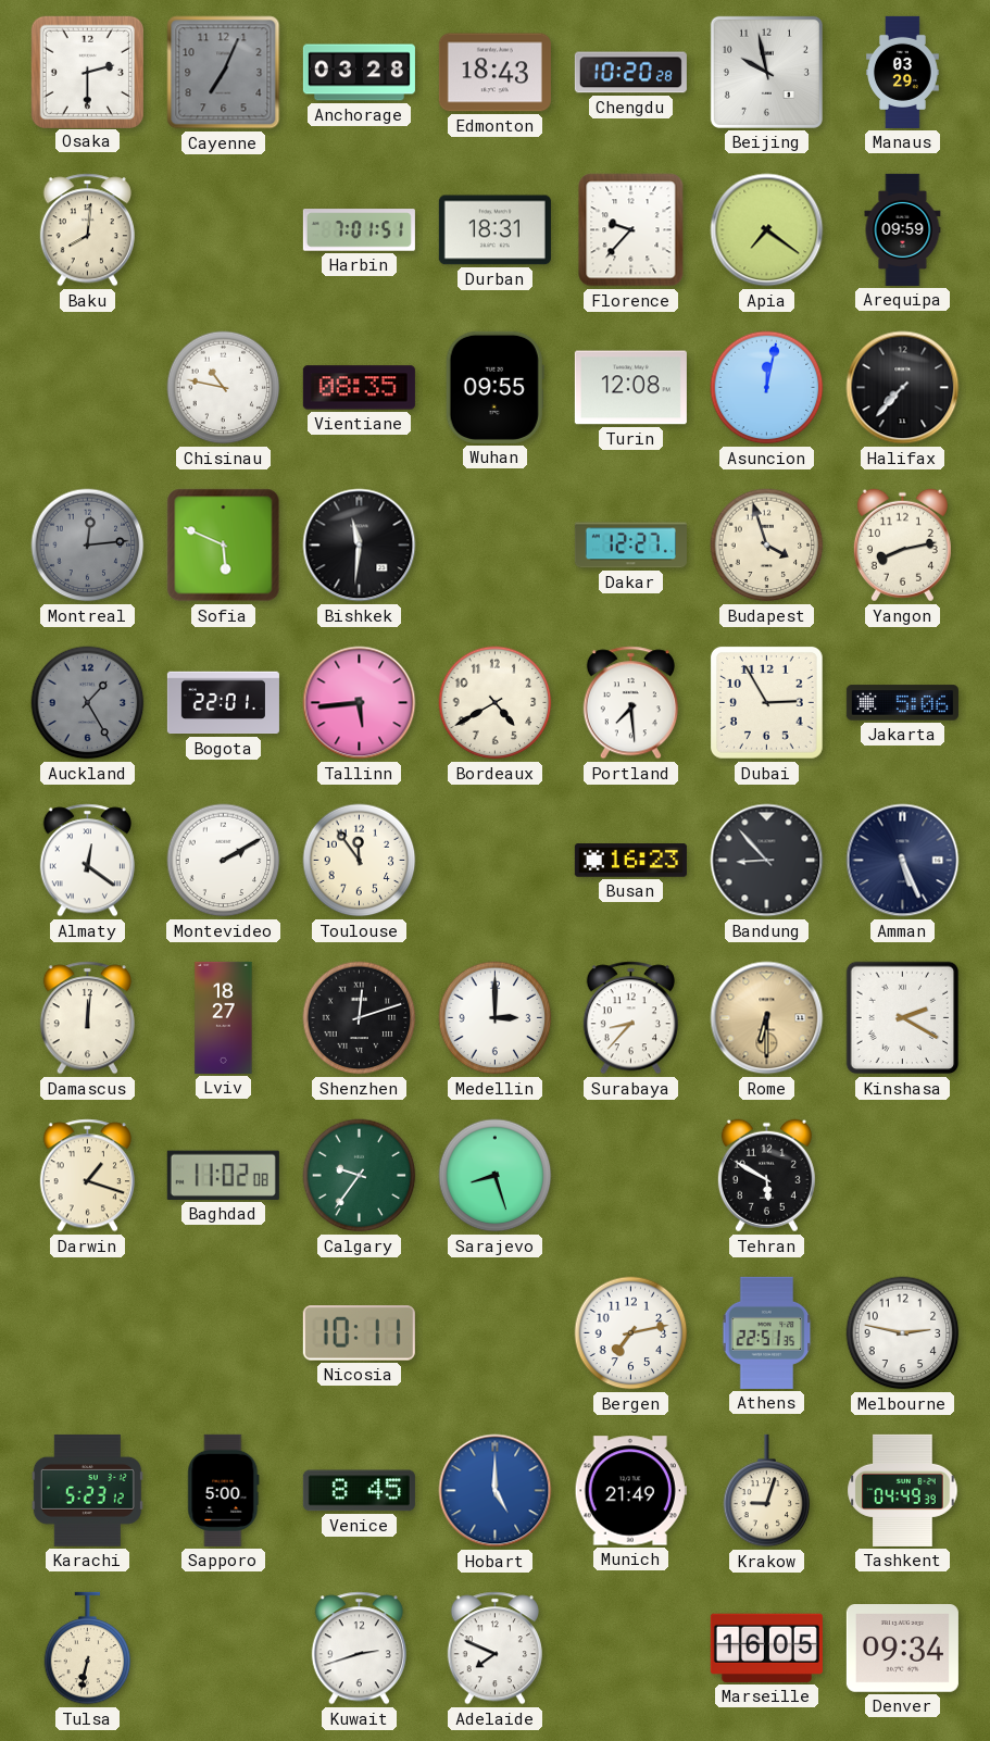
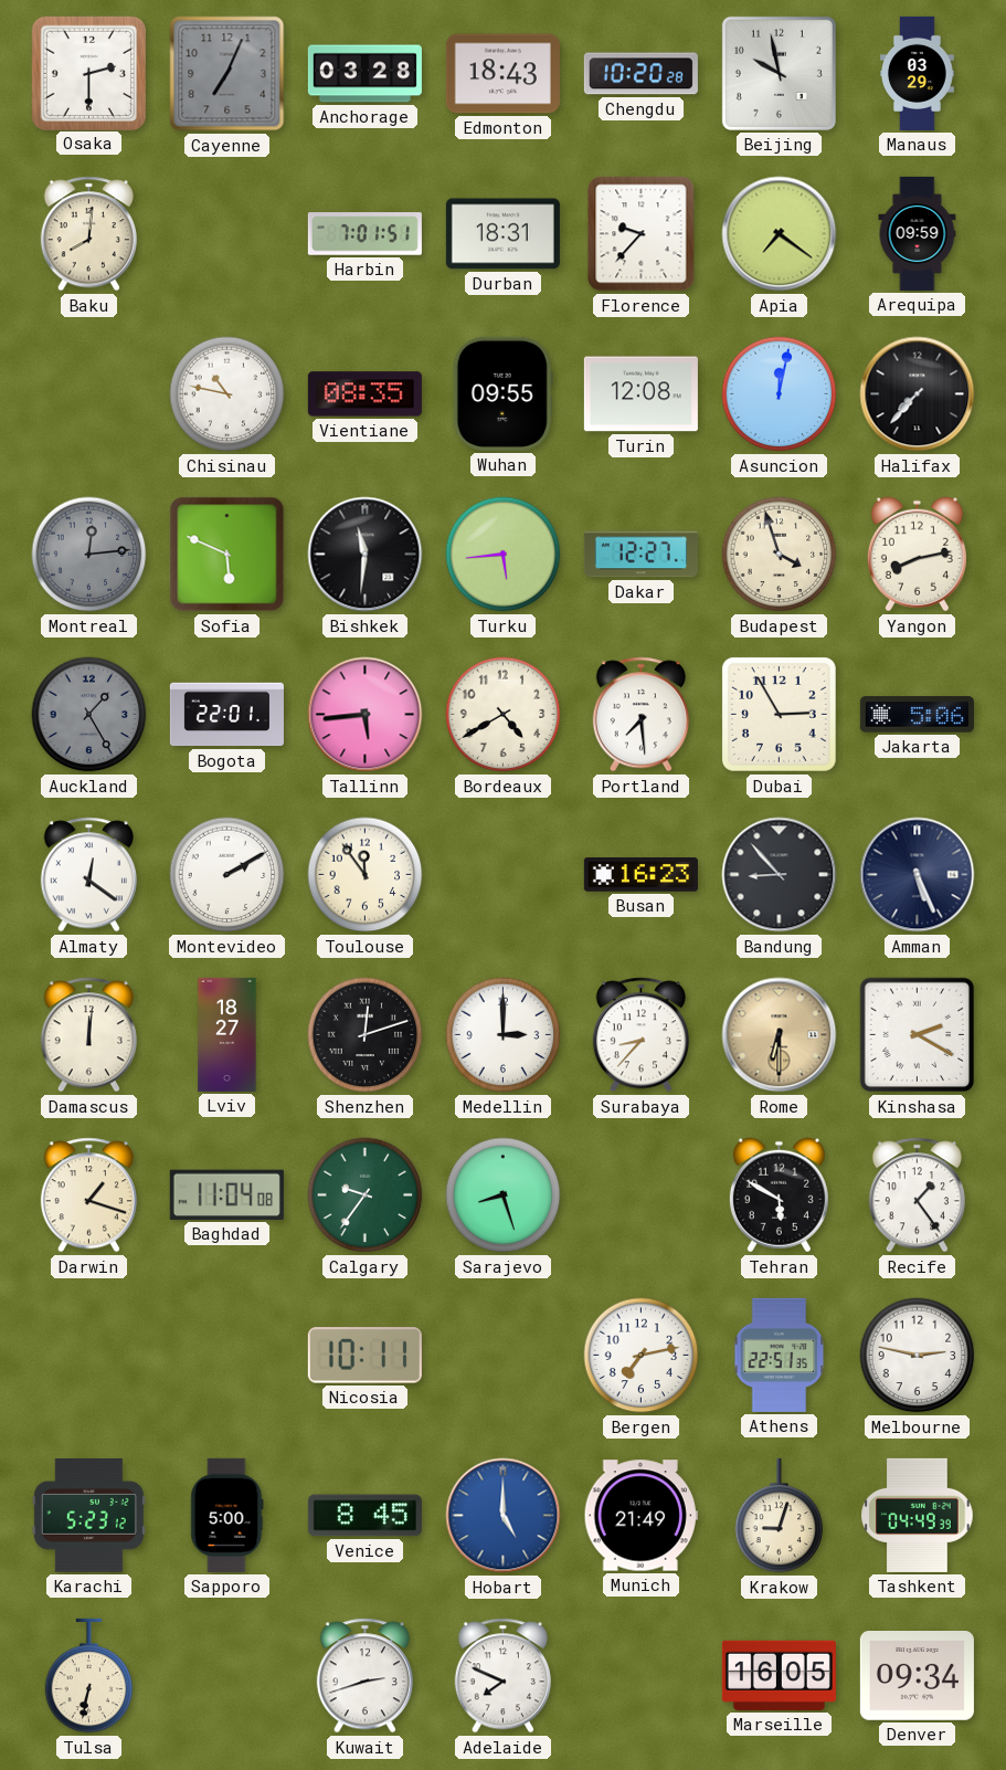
Turku: none -> 5:44 (504, 555)
Baghdad: 11:02 -> 11:04 (226, 1194)
Recife: none -> 1:24 (917, 1195)
